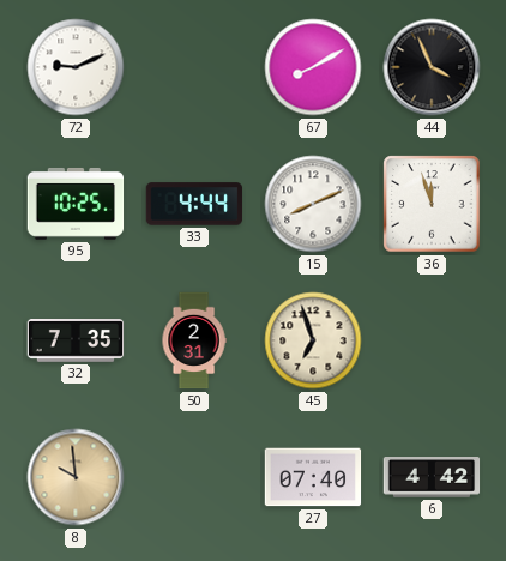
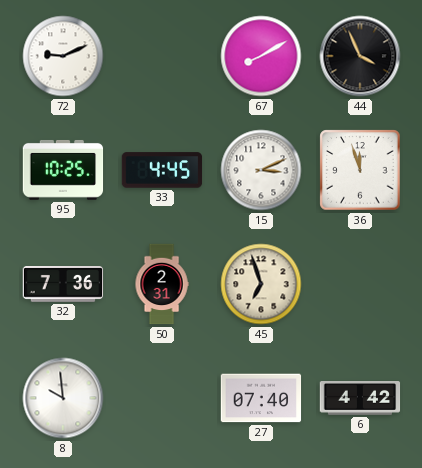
33: 4:44 -> 4:45 (162, 170)
15: 8:11 -> 3:11 (261, 170)
32: 7:35 -> 7:36 (63, 285)
8 dial: champagne -> white (63, 398)
